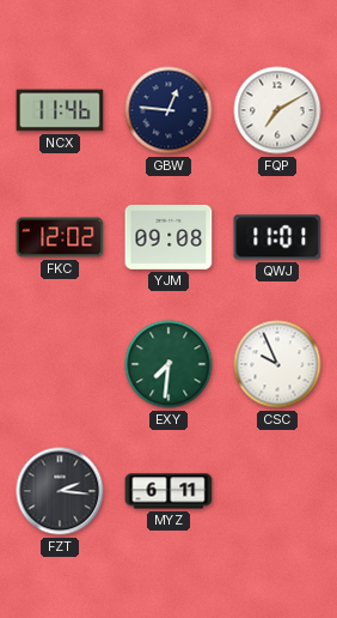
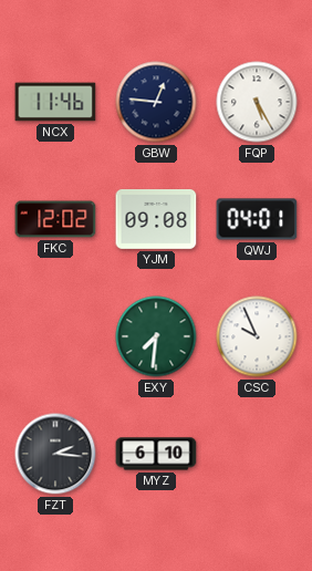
FQP: 7:10 -> 5:25 (257, 102)
QWJ: 11:01 -> 04:01 (257, 219)
MYZ: 6:11 -> 6:10 (156, 454)
